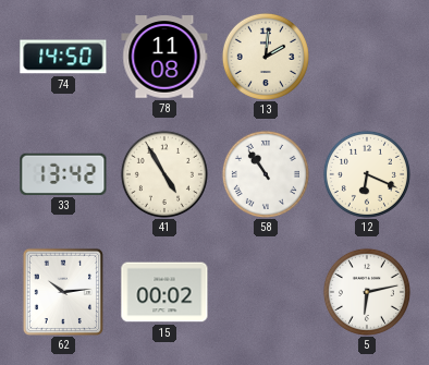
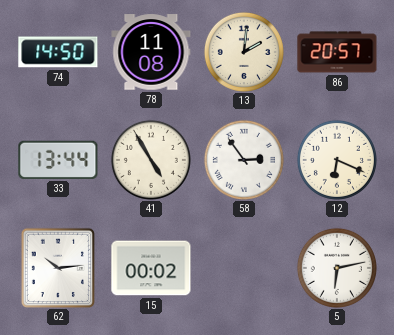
86: none -> 20:57 (337, 52)
33: 13:42 -> 13:44 (58, 160)
58: 10:54 -> 2:54 (244, 160)
